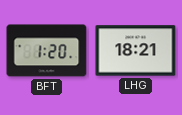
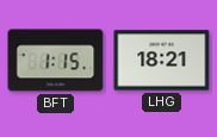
BFT: 1:20 -> 1:15 (56, 61)
